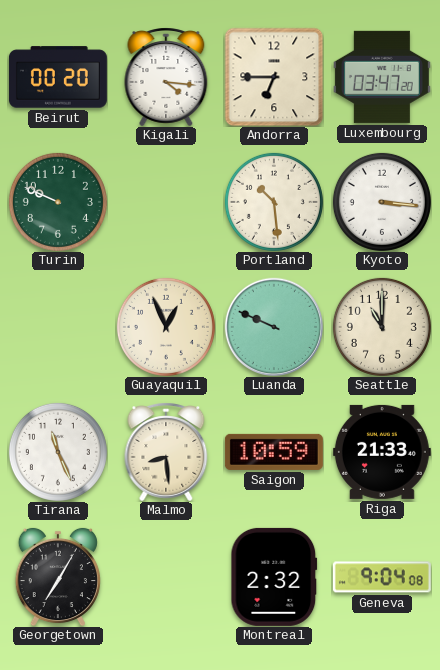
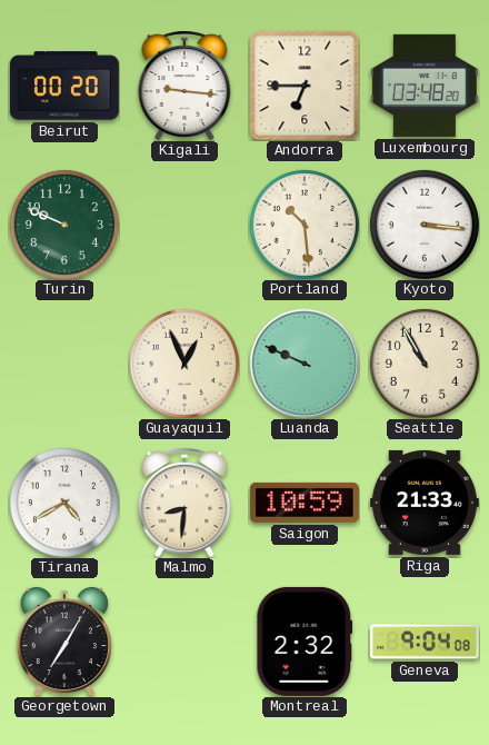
Kigali: 4:16 -> 9:16 (184, 86)
Luxembourg: 03:47 -> 03:48 (425, 86)
Seattle: 11:00 -> 10:55 (425, 364)
Tirana: 11:26 -> 4:40 (64, 503)
Malmo: 8:29 -> 8:31 (184, 503)
